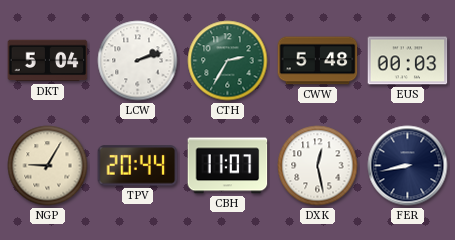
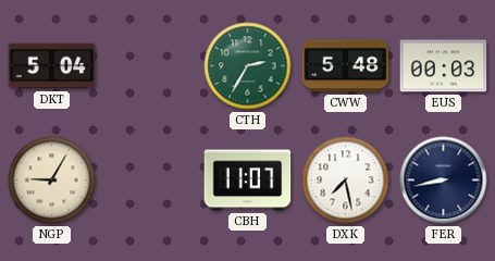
LCW: 2:12 -> none (138, 61)
TPV: 20:44 -> none (138, 166)
DXK: 12:28 -> 7:28 (346, 181)
